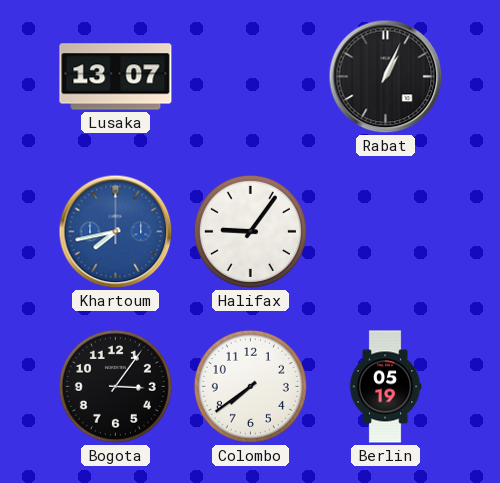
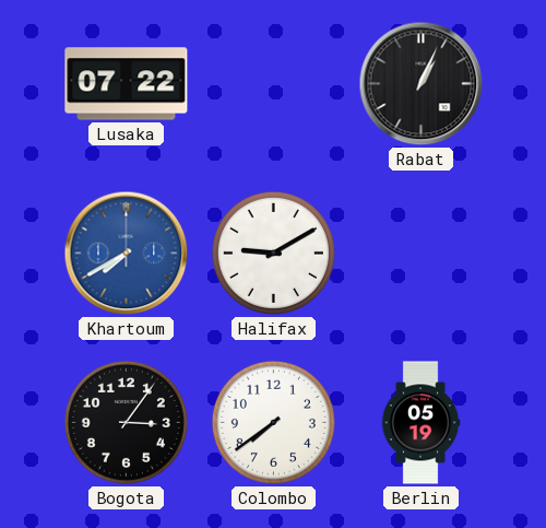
Lusaka: 13:07 -> 07:22 (127, 84)
Khartoum: 7:43 -> 7:40 (127, 254)
Halifax: 9:06 -> 9:10 (273, 253)
